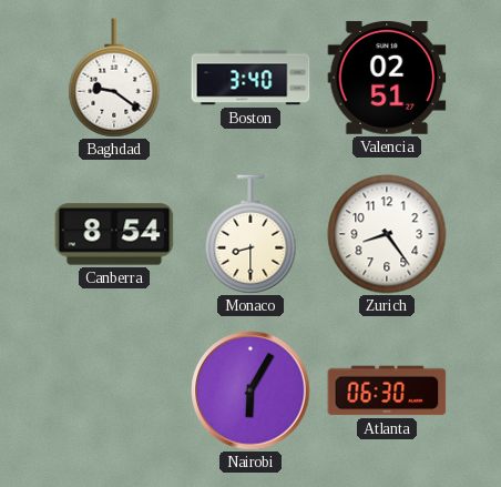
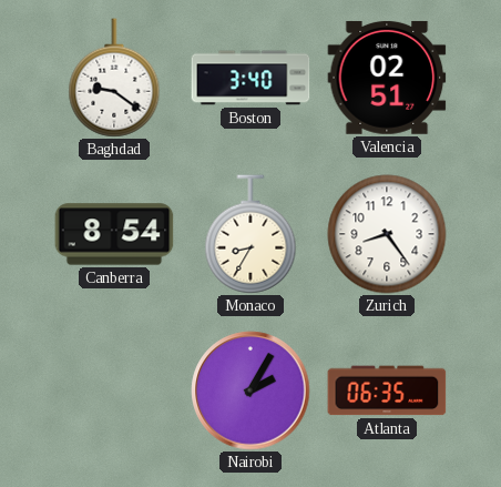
Monaco: 8:30 -> 8:35 (250, 234)
Nairobi: 6:05 -> 2:05 (250, 390)
Atlanta: 06:30 -> 06:35 (387, 390)
